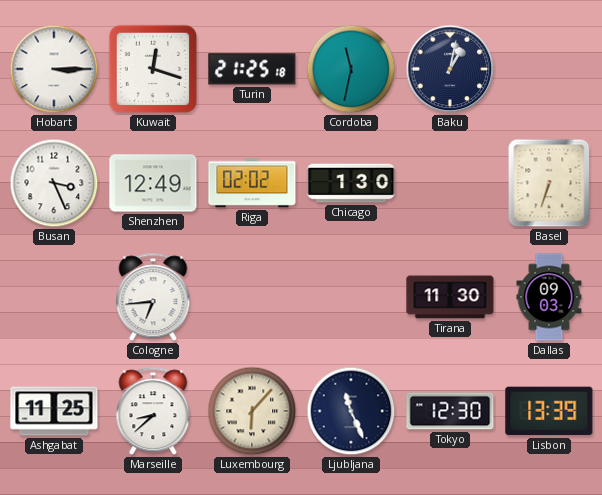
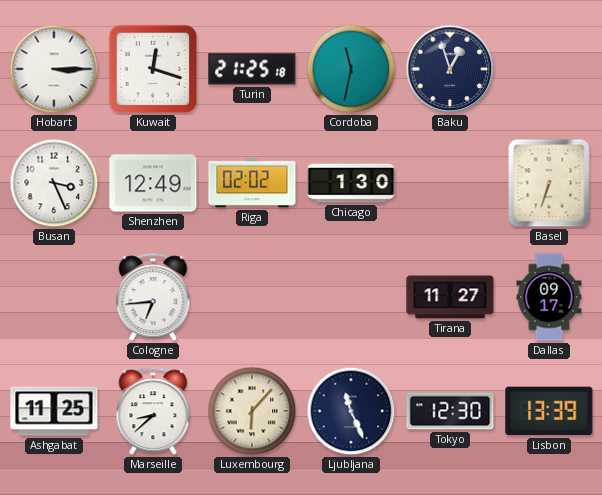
Baku: 1:02 -> 12:57 (450, 69)
Tirana: 11:30 -> 11:27 (450, 297)
Dallas: 09:03 -> 09:17 (549, 297)
